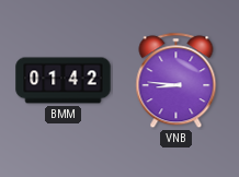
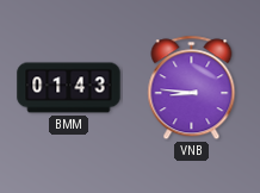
BMM: 01:42 -> 01:43 (69, 88)
